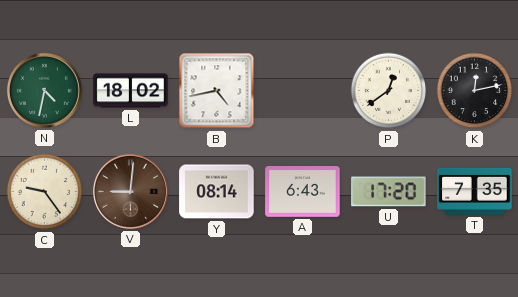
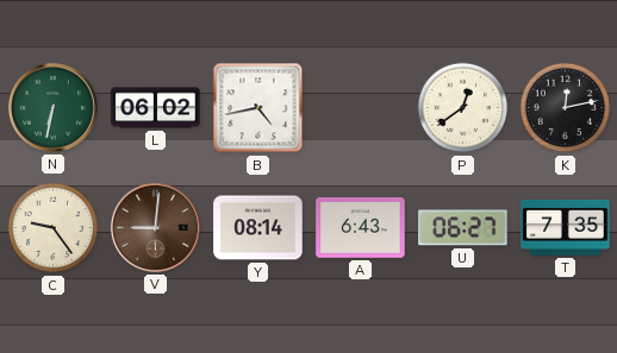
N: 4:32 -> 6:32 (52, 107)
L: 18:02 -> 06:02 (156, 108)
U: 17:20 -> 06:27 (463, 228)
